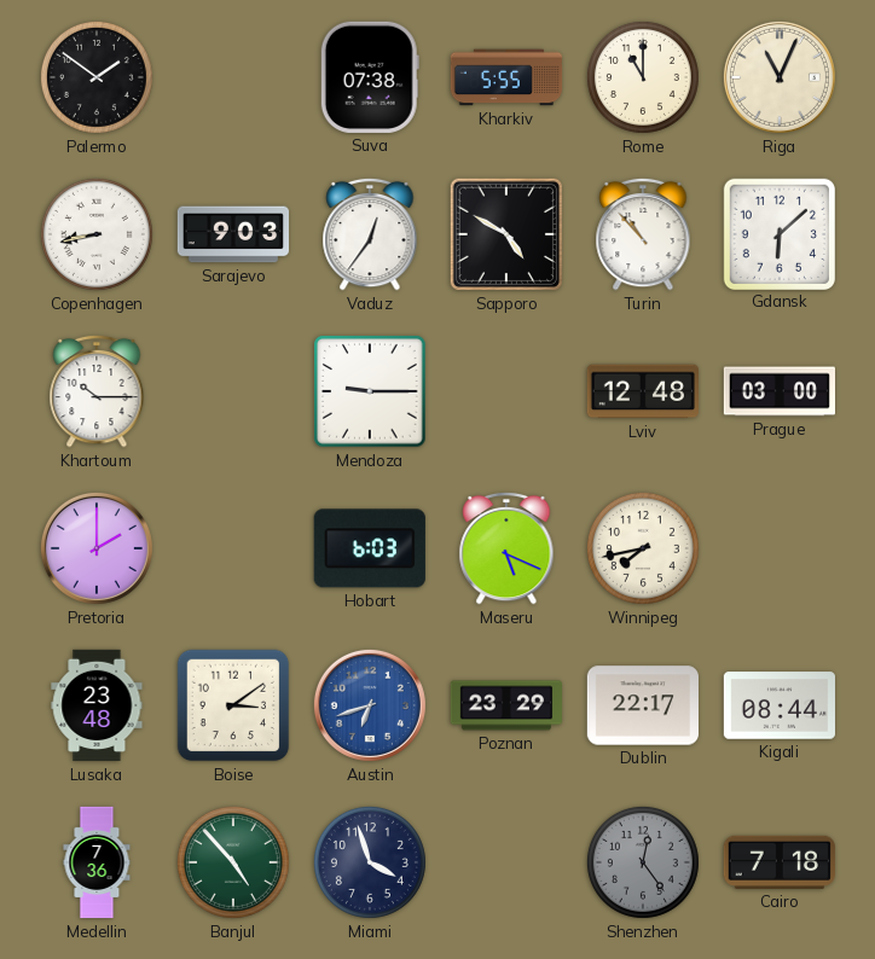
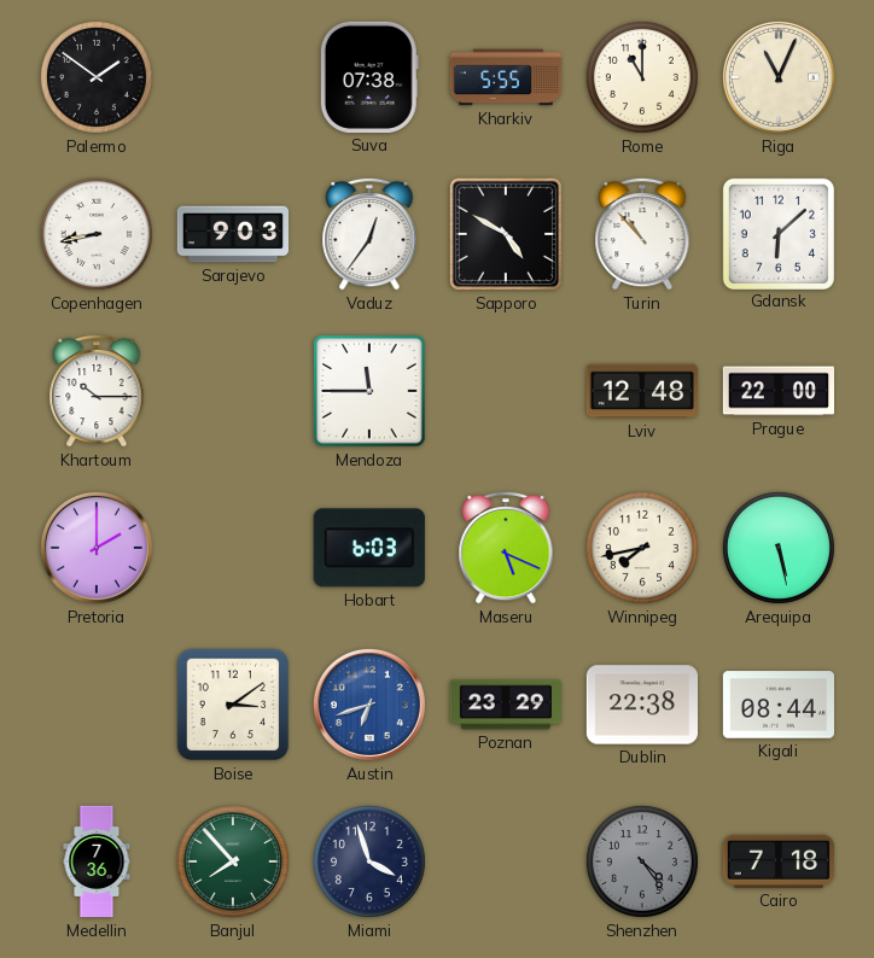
Mendoza: 9:15 -> 11:45 (369, 391)
Prague: 03:00 -> 22:00 (777, 391)
Arequipa: none -> 5:28 (779, 548)
Lusaka: 23:48 -> none (97, 705)
Dublin: 22:17 -> 22:38 (641, 705)
Banjul: 4:53 -> 7:53 (233, 861)
Shenzhen: 12:24 -> 4:24 (642, 861)
